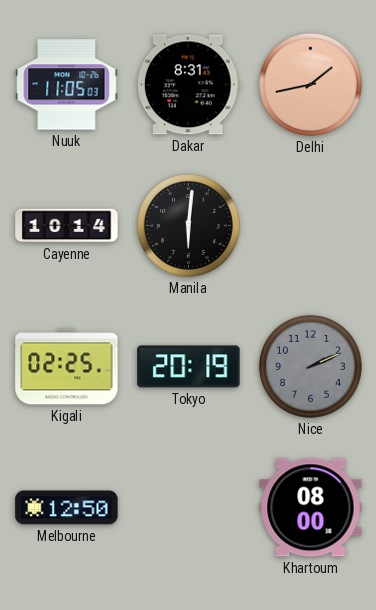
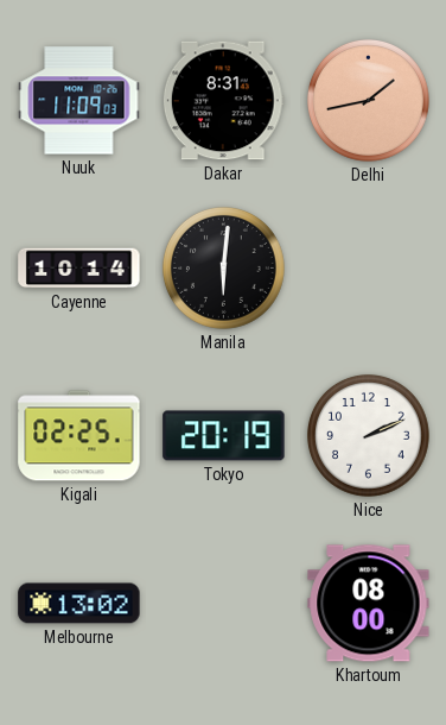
Nuuk: 11:05 -> 11:09 (79, 101)
Nice dial: grey -> white (368, 435)
Melbourne: 12:50 -> 13:02 (79, 604)
